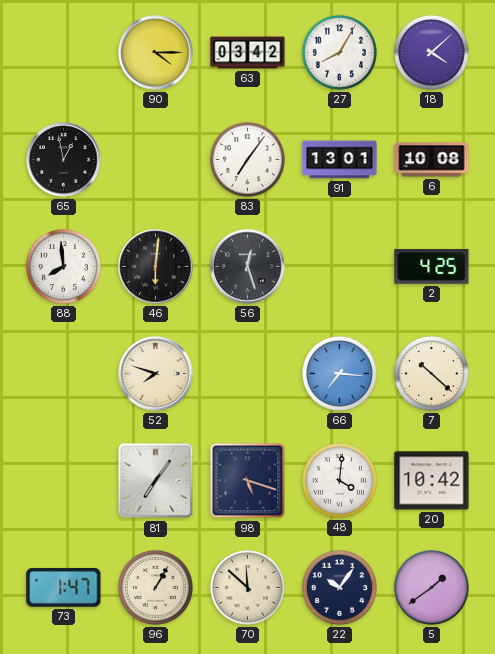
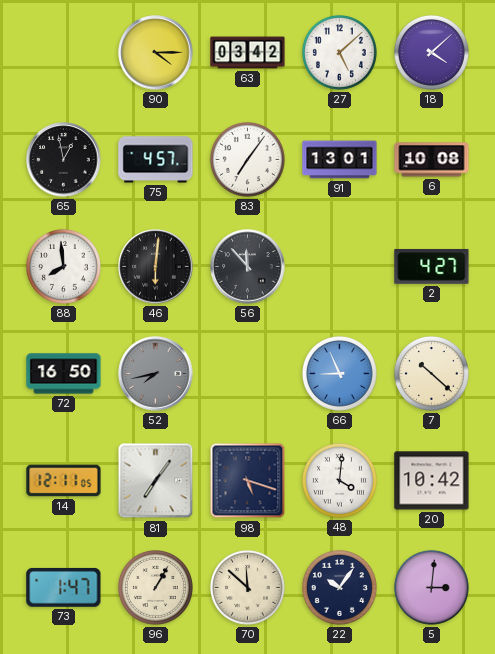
27: 8:05 -> 5:08 (339, 52)
75: none -> 4:57 (156, 160)
56: 12:27 -> 11:53 (248, 267)
2: 4:25 -> 4:27 (432, 267)
72: none -> 16:50 (64, 374)
52: 7:48 -> 7:43 (156, 374)
52 dial: cream -> grey (156, 374)
66: 7:16 -> 8:56 (339, 373)
14: none -> 12:11 (64, 481)
5: 1:39 -> 3:01 (431, 587)
